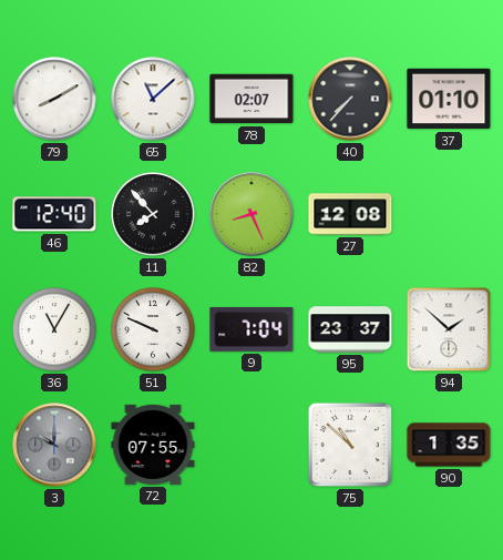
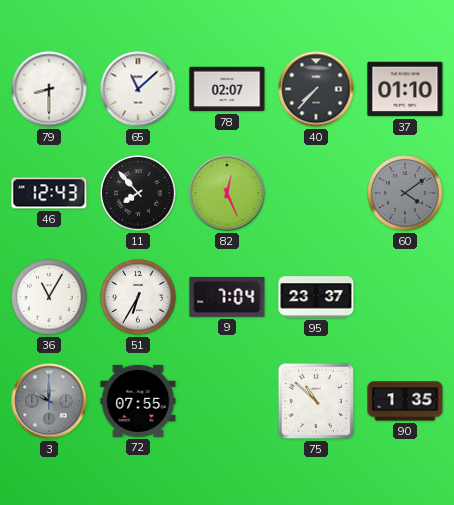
79: 8:10 -> 8:30 (49, 89)
46: 12:40 -> 12:43 (49, 193)
82: 8:26 -> 12:26 (227, 193)
27: 12:08 -> none (350, 214)
60: none -> 4:09 (405, 193)
51: 9:49 -> 6:35 (138, 297)
94: 1:52 -> none (449, 329)
